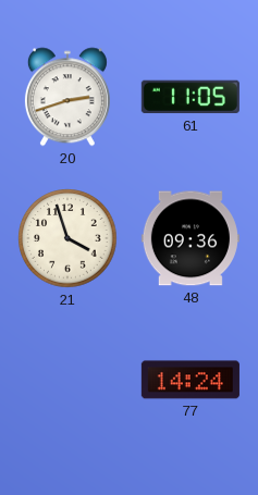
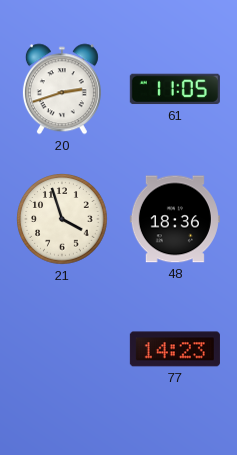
48: 09:36 -> 18:36 (175, 219)
77: 14:24 -> 14:23 (175, 349)
